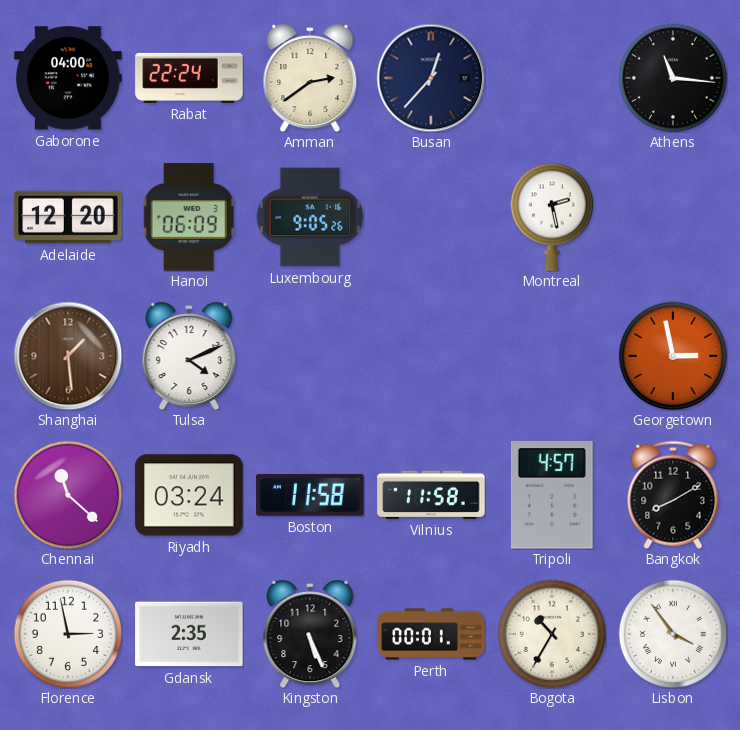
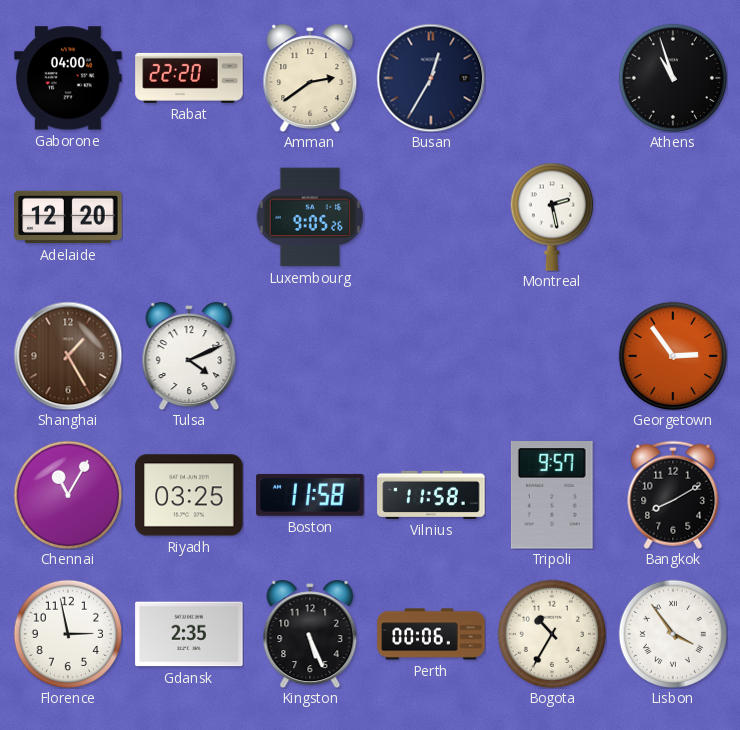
Rabat: 22:24 -> 22:20 (189, 78)
Busan: 12:37 -> 12:35 (431, 78)
Athens: 11:16 -> 10:57 (673, 78)
Hanoi: 06:09 -> none (189, 217)
Shanghai: 1:29 -> 1:25 (68, 356)
Georgetown: 2:58 -> 2:54 (673, 356)
Chennai: 11:22 -> 11:05 (68, 495)
Riyadh: 03:24 -> 03:25 (189, 495)
Tripoli: 4:57 -> 9:57 (552, 496)
Perth: 00:01 -> 00:06 (431, 634)
